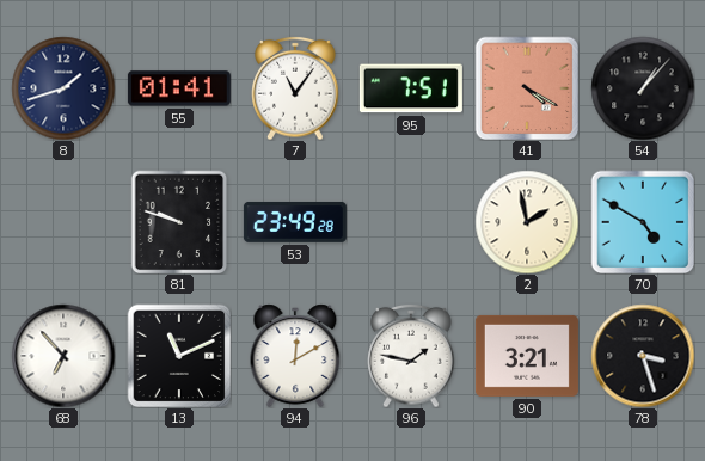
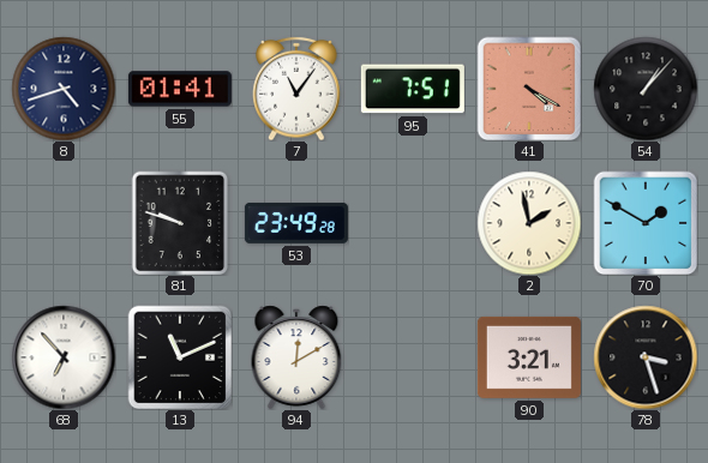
8: 1:42 -> 4:42 (64, 89)
70: 4:50 -> 1:50 (646, 223)
96: 1:47 -> none (411, 356)
